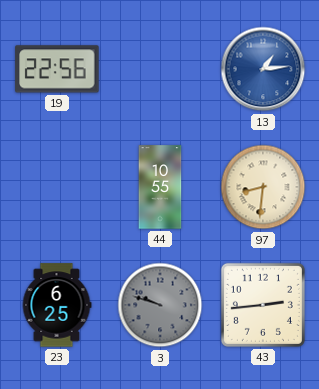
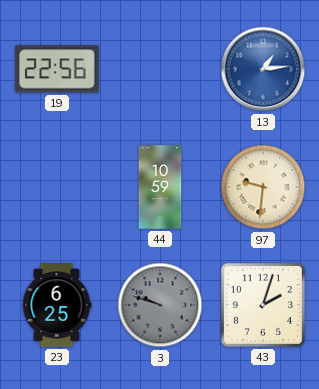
44: 10:55 -> 10:59 (160, 187)
97: 8:31 -> 9:31 (263, 187)
43: 2:44 -> 2:03 (263, 305)
